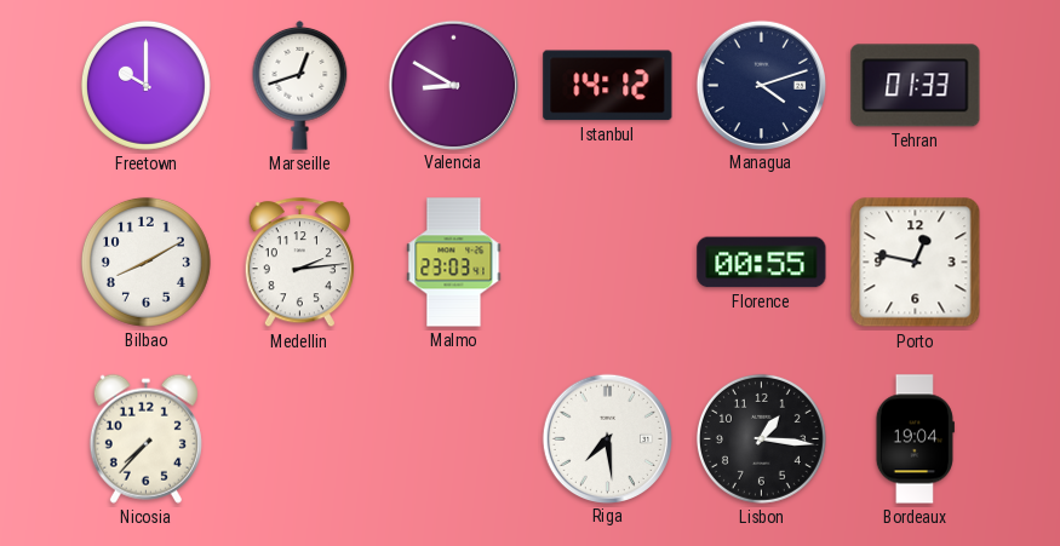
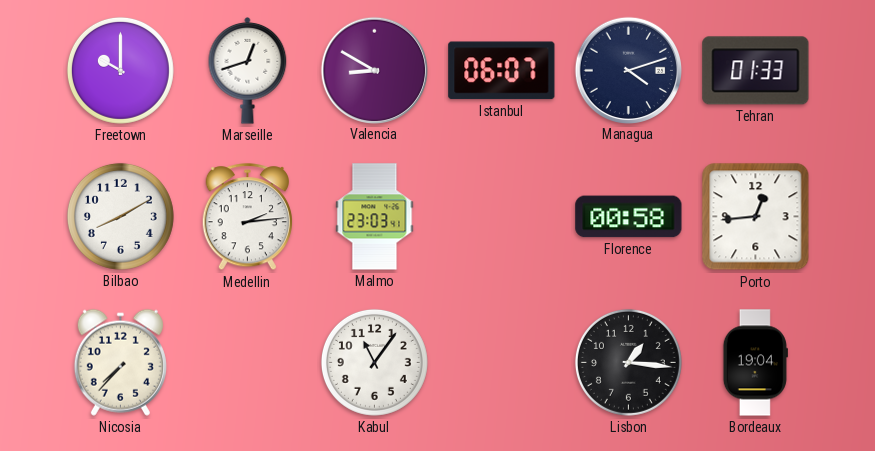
Istanbul: 14:12 -> 06:07 (502, 71)
Florence: 00:55 -> 00:58 (629, 217)
Porto: 12:47 -> 12:44 (756, 217)
Kabul: none -> 11:06 (374, 362)
Riga: 7:29 -> none (607, 438)
